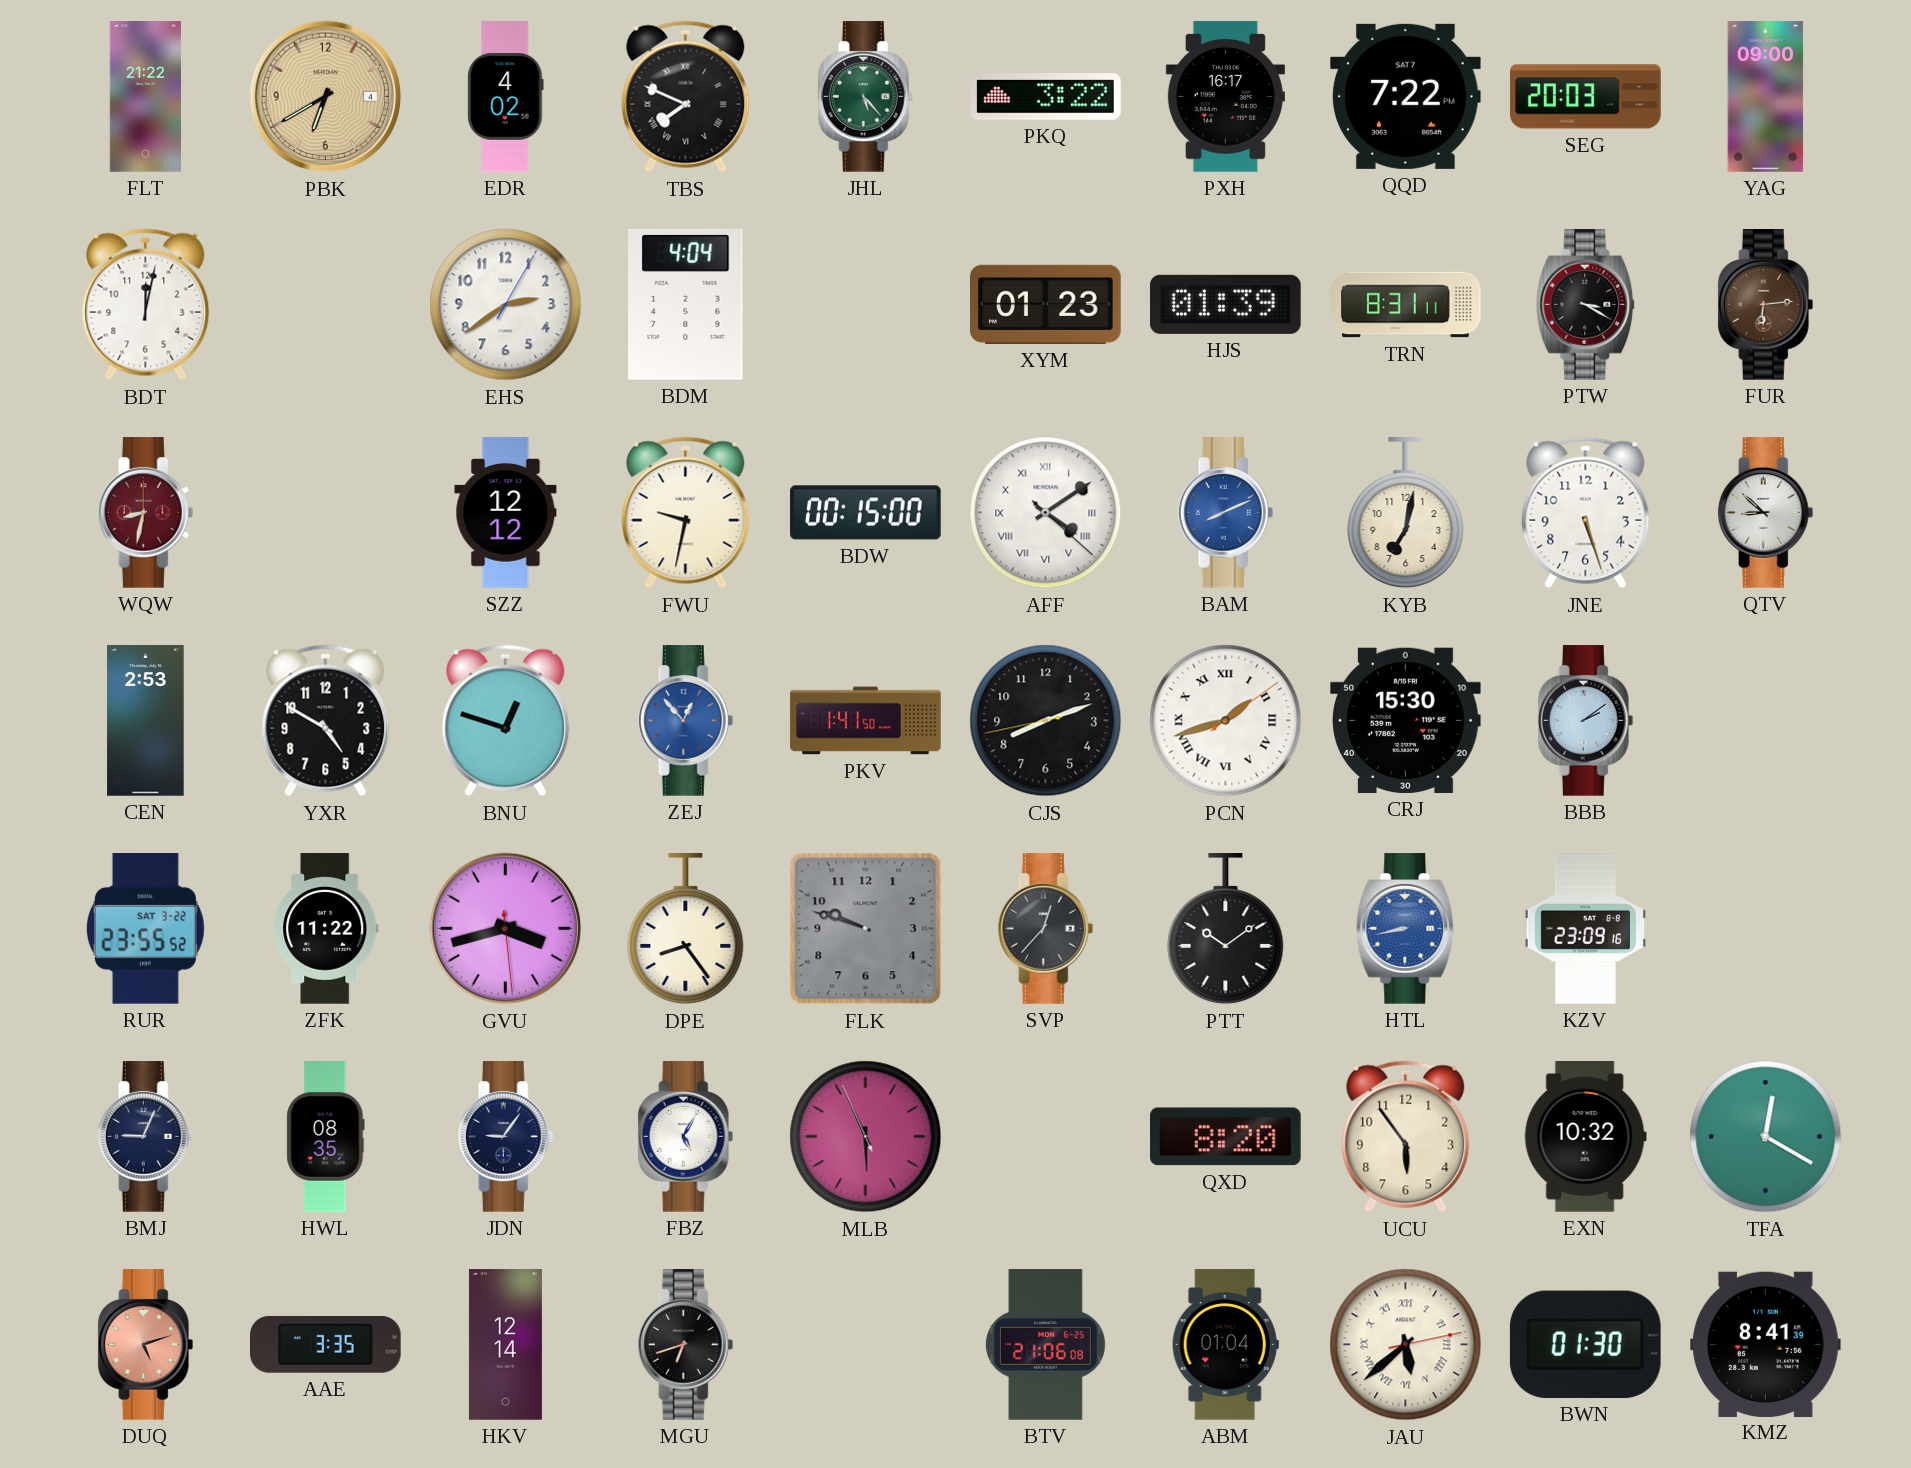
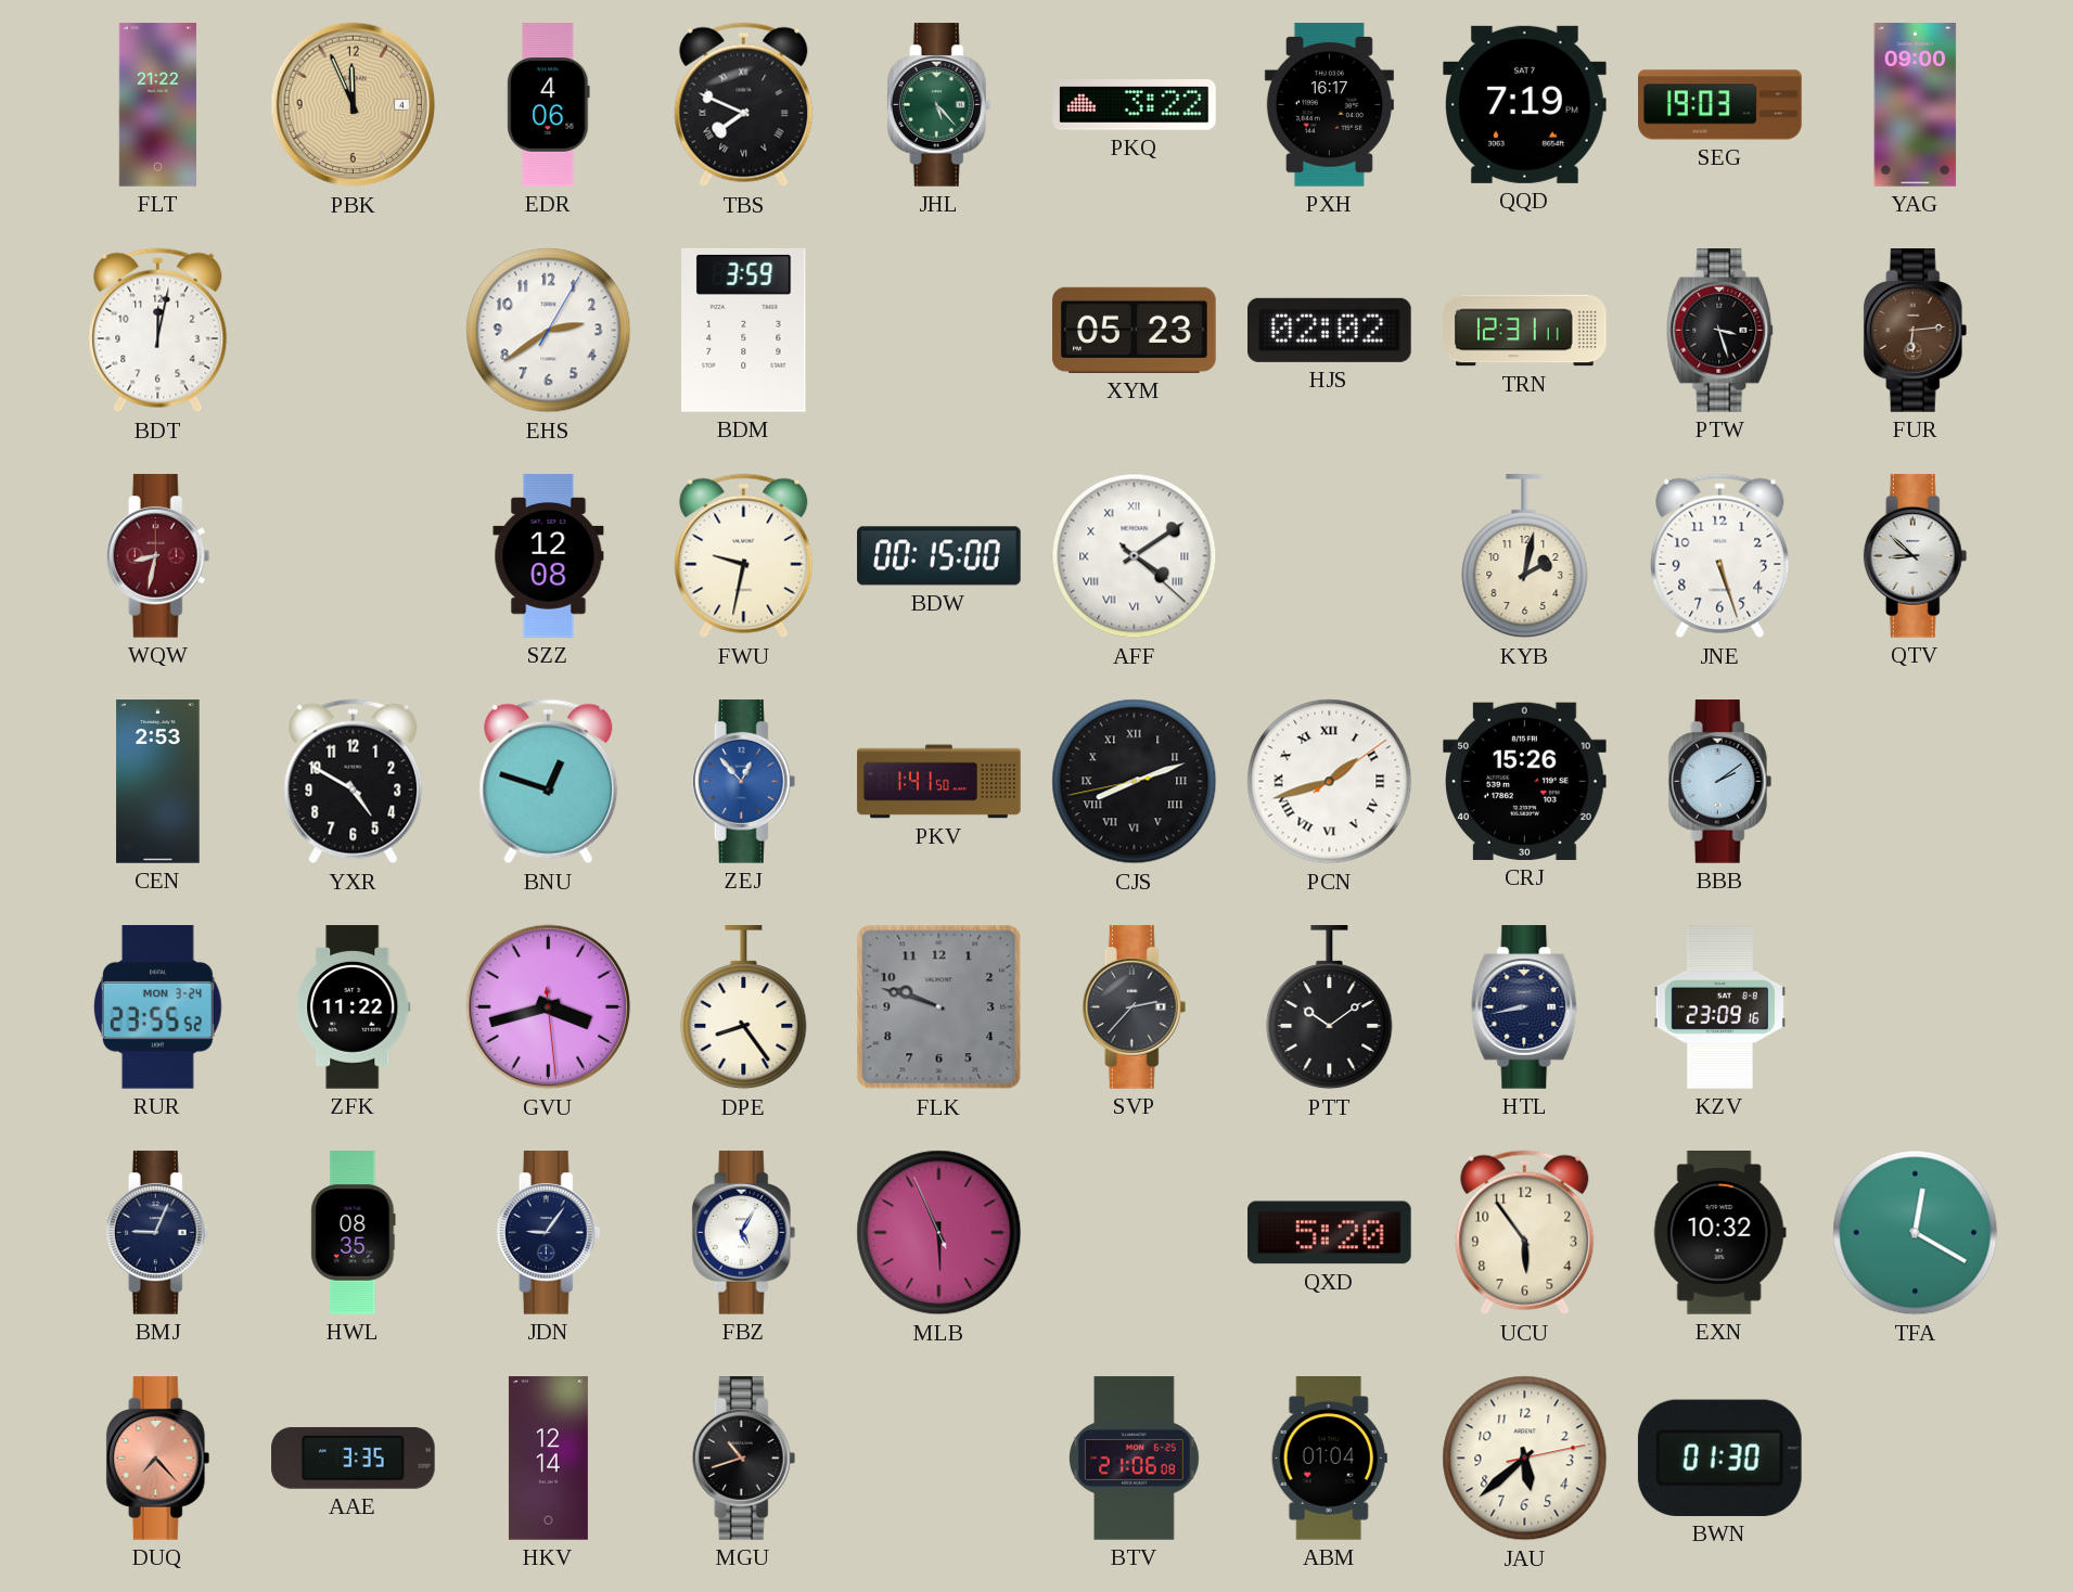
PBK: 6:40 -> 11:56 (354, 105)
EDR: 4:02 -> 4:06 (549, 105)
QQD: 7:22 -> 7:19 (1525, 104)
SEG: 20:03 -> 19:03 (1720, 105)
BDM: 4:04 -> 3:59 (744, 330)
XYM: 01:23 -> 05:23 (1135, 330)
HJS: 01:39 -> 02:02 (1330, 330)
TRN: 8:31 -> 12:31 (1525, 331)
PTW: 3:20 -> 3:27 (1720, 331)
SZZ: 12:12 -> 12:08 (549, 556)
BAM: 8:11 -> none (1226, 513)
KYB: 7:02 -> 2:02 (1525, 557)
CJS numerals: Arabic -> Roman (1135, 782)
CRJ: 15:30 -> 15:26 (1525, 781)
RUR date: SAT 3-22 -> MON 3-24 (157, 1007)
SVP: 12:37 -> 2:37 (1135, 1007)
HTL dial: blue -> navy (1525, 1007)
QXD: 8:20 -> 5:20 (1330, 1233)
DUQ: 5:12 -> 7:23 (158, 1459)
MGU: 6:42 -> 10:42 (744, 1459)
JAU numerals: Roman -> Arabic (1525, 1459)
KMZ: 8:41 -> none (1766, 1344)
